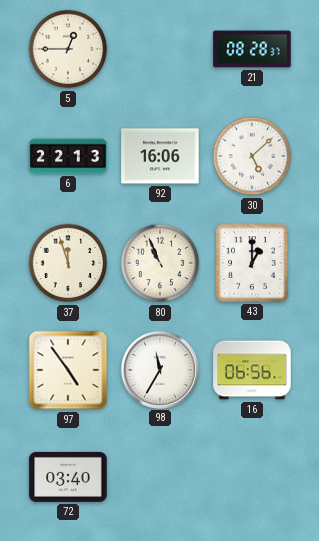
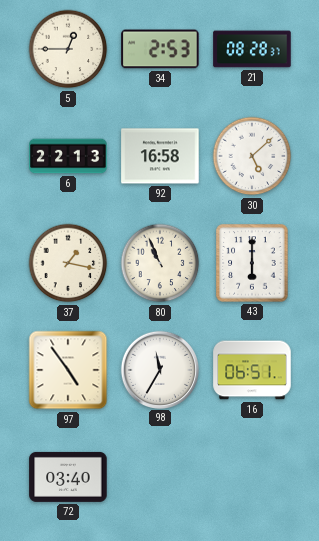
34: none -> 2:53 (160, 49)
92: 16:06 -> 16:58 (160, 156)
37: 11:57 -> 1:17 (68, 263)
43: 1:00 -> 6:00 (252, 263)
16: 06:56 -> 06:51 (252, 370)
